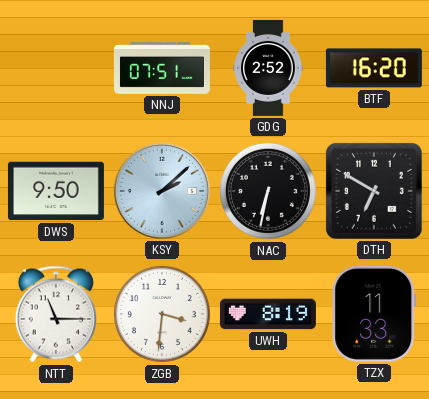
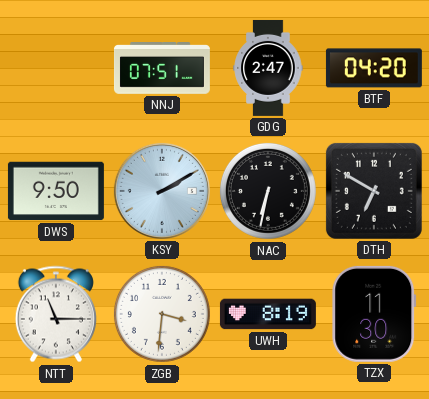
GDG: 2:52 -> 2:47 (268, 68)
BTF: 16:20 -> 04:20 (374, 68)
KSY: 2:08 -> 2:10 (162, 191)
TZX: 11:33 -> 11:30 (374, 314)
